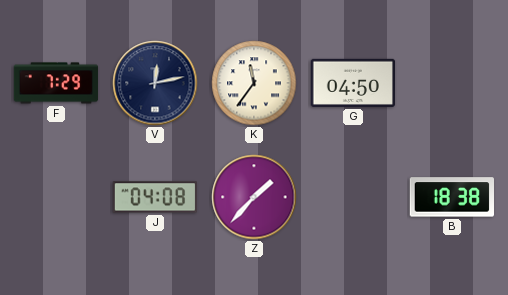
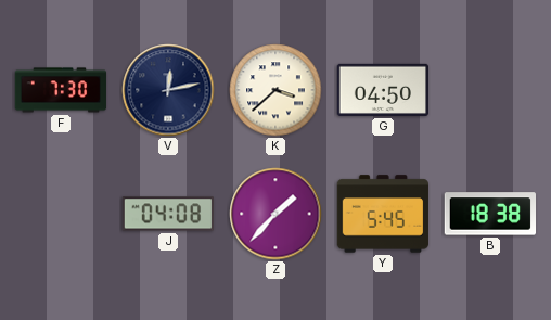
F: 7:29 -> 7:30 (61, 90)
K: 11:36 -> 3:38 (275, 90)
Y: none -> 5:45 (383, 214)
